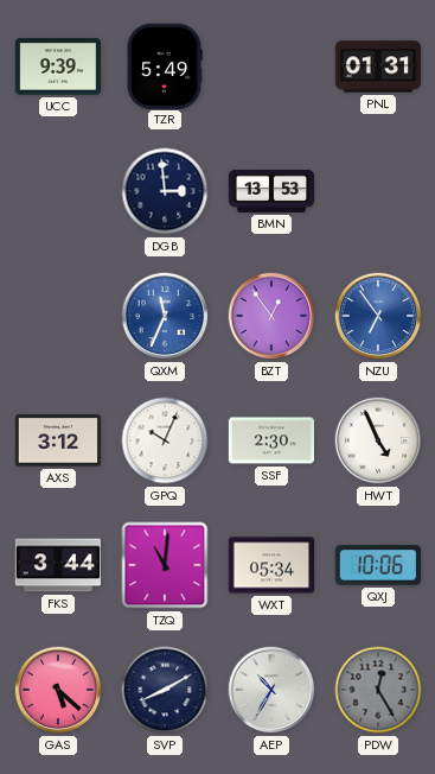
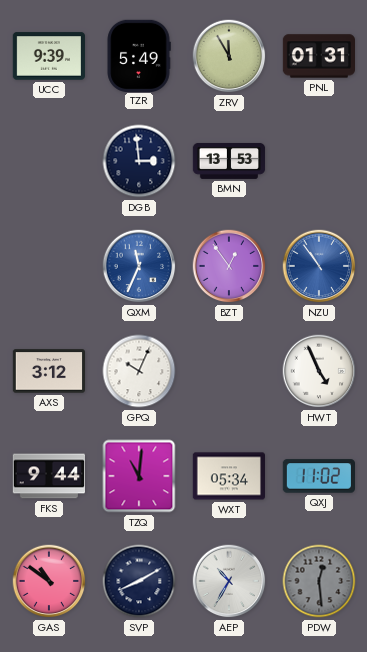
ZRV: none -> 11:55 (229, 56)
NZU: 6:54 -> 10:54 (319, 266)
SSF: 2:30 -> none (270, 440)
FKS: 3:44 -> 9:44 (48, 476)
QXJ: 10:06 -> 11:02 (318, 476)
GAS: 5:22 -> 10:51 (49, 581)
PDW: 12:25 -> 12:29 (319, 581)
